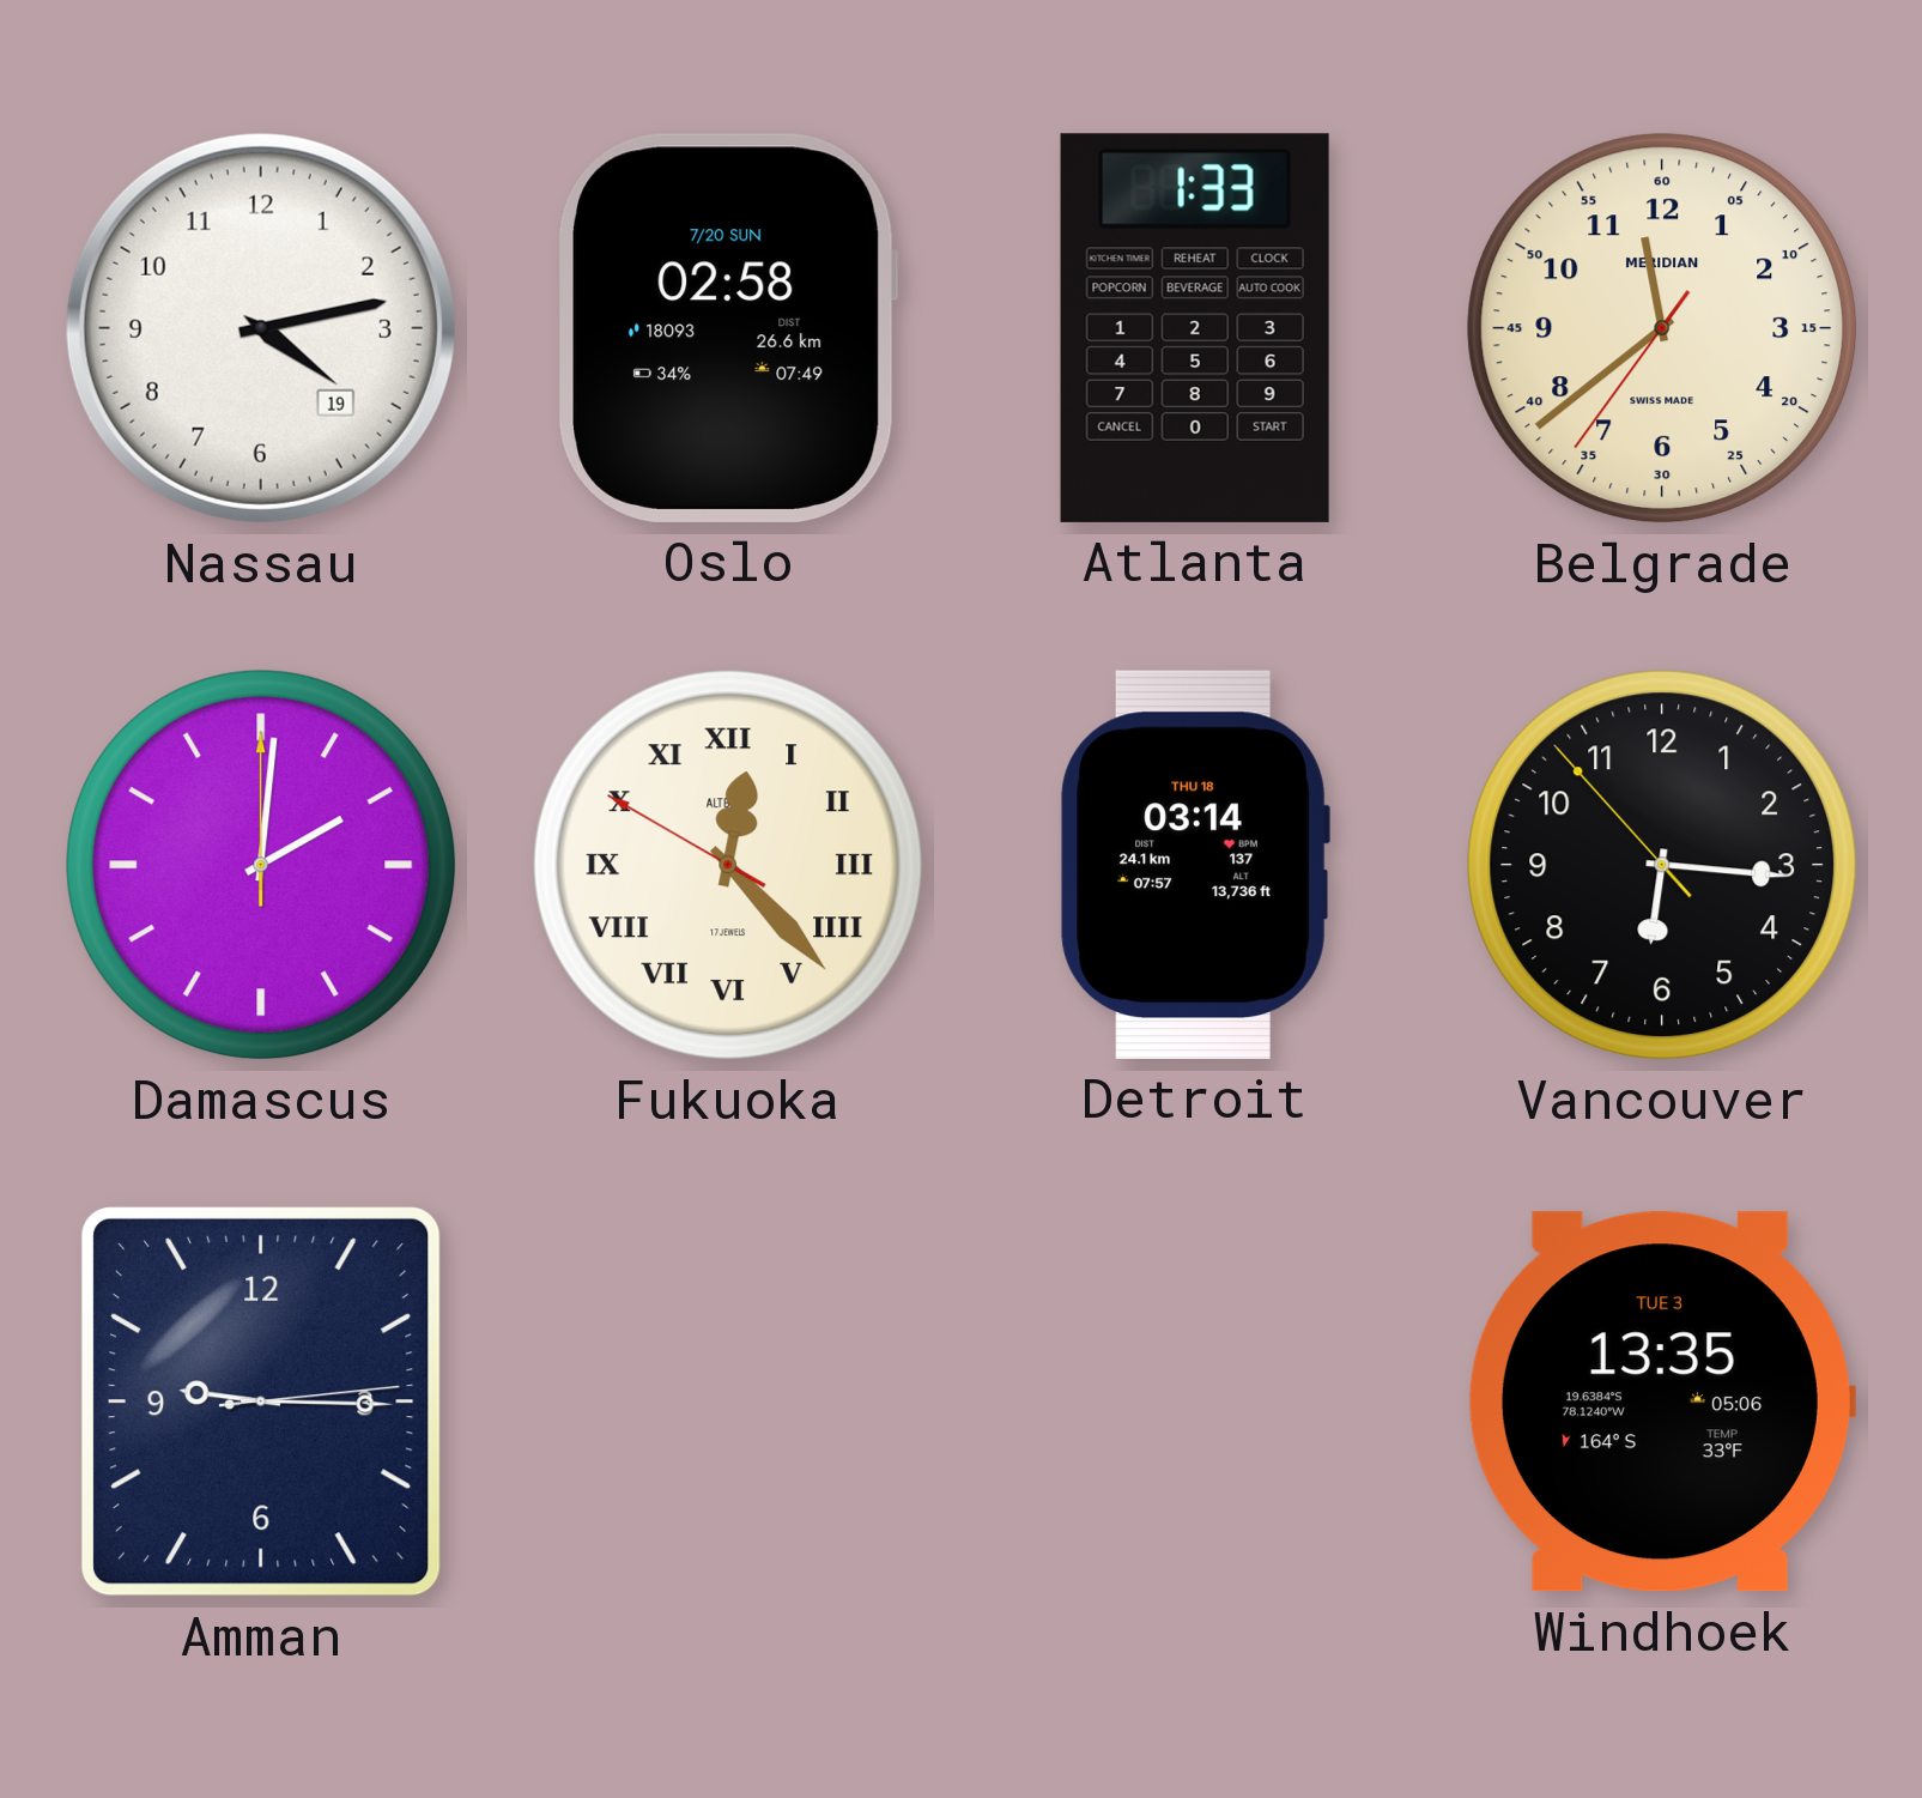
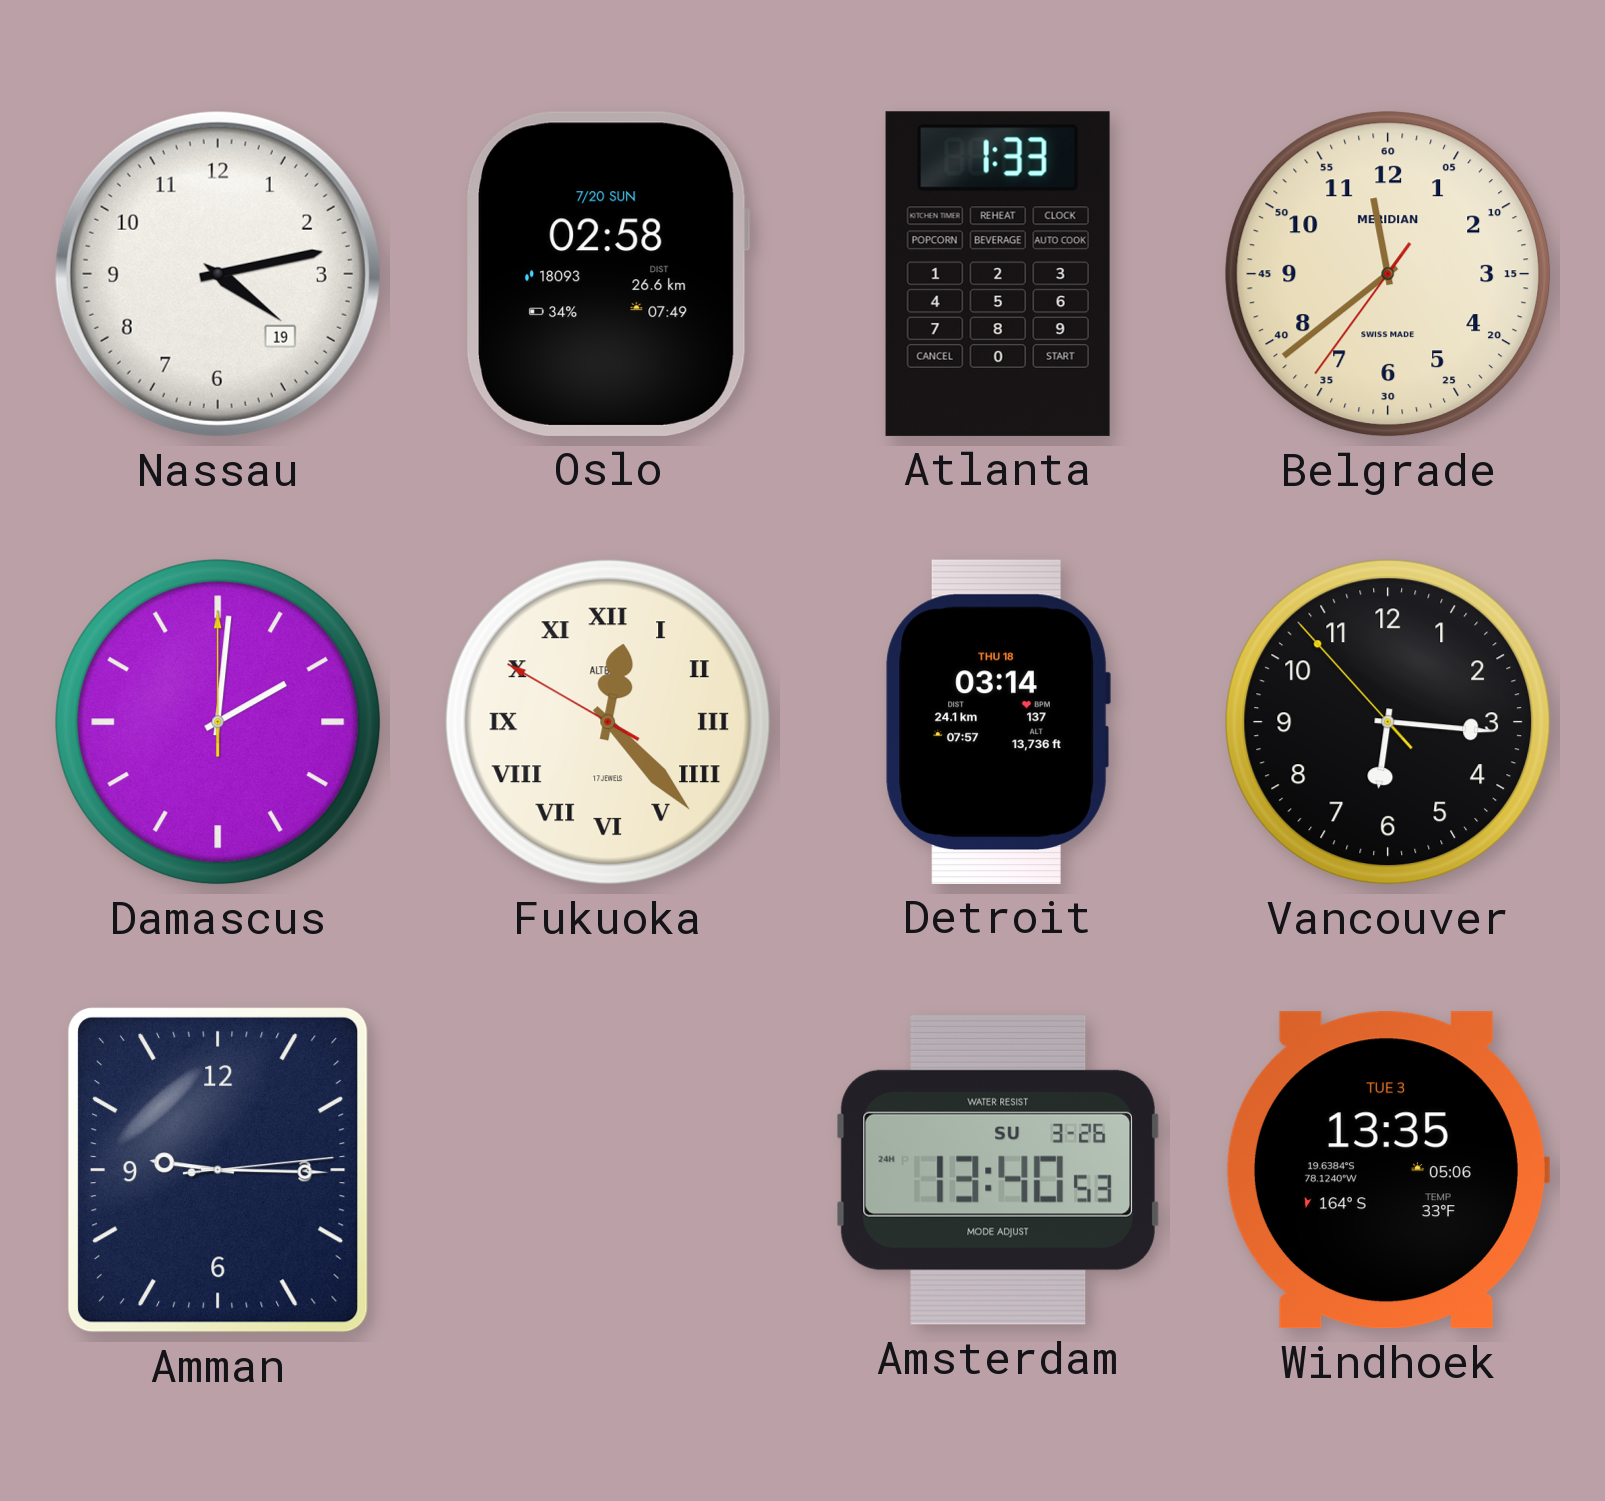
Amsterdam: none -> 13:40 (998, 1170)
